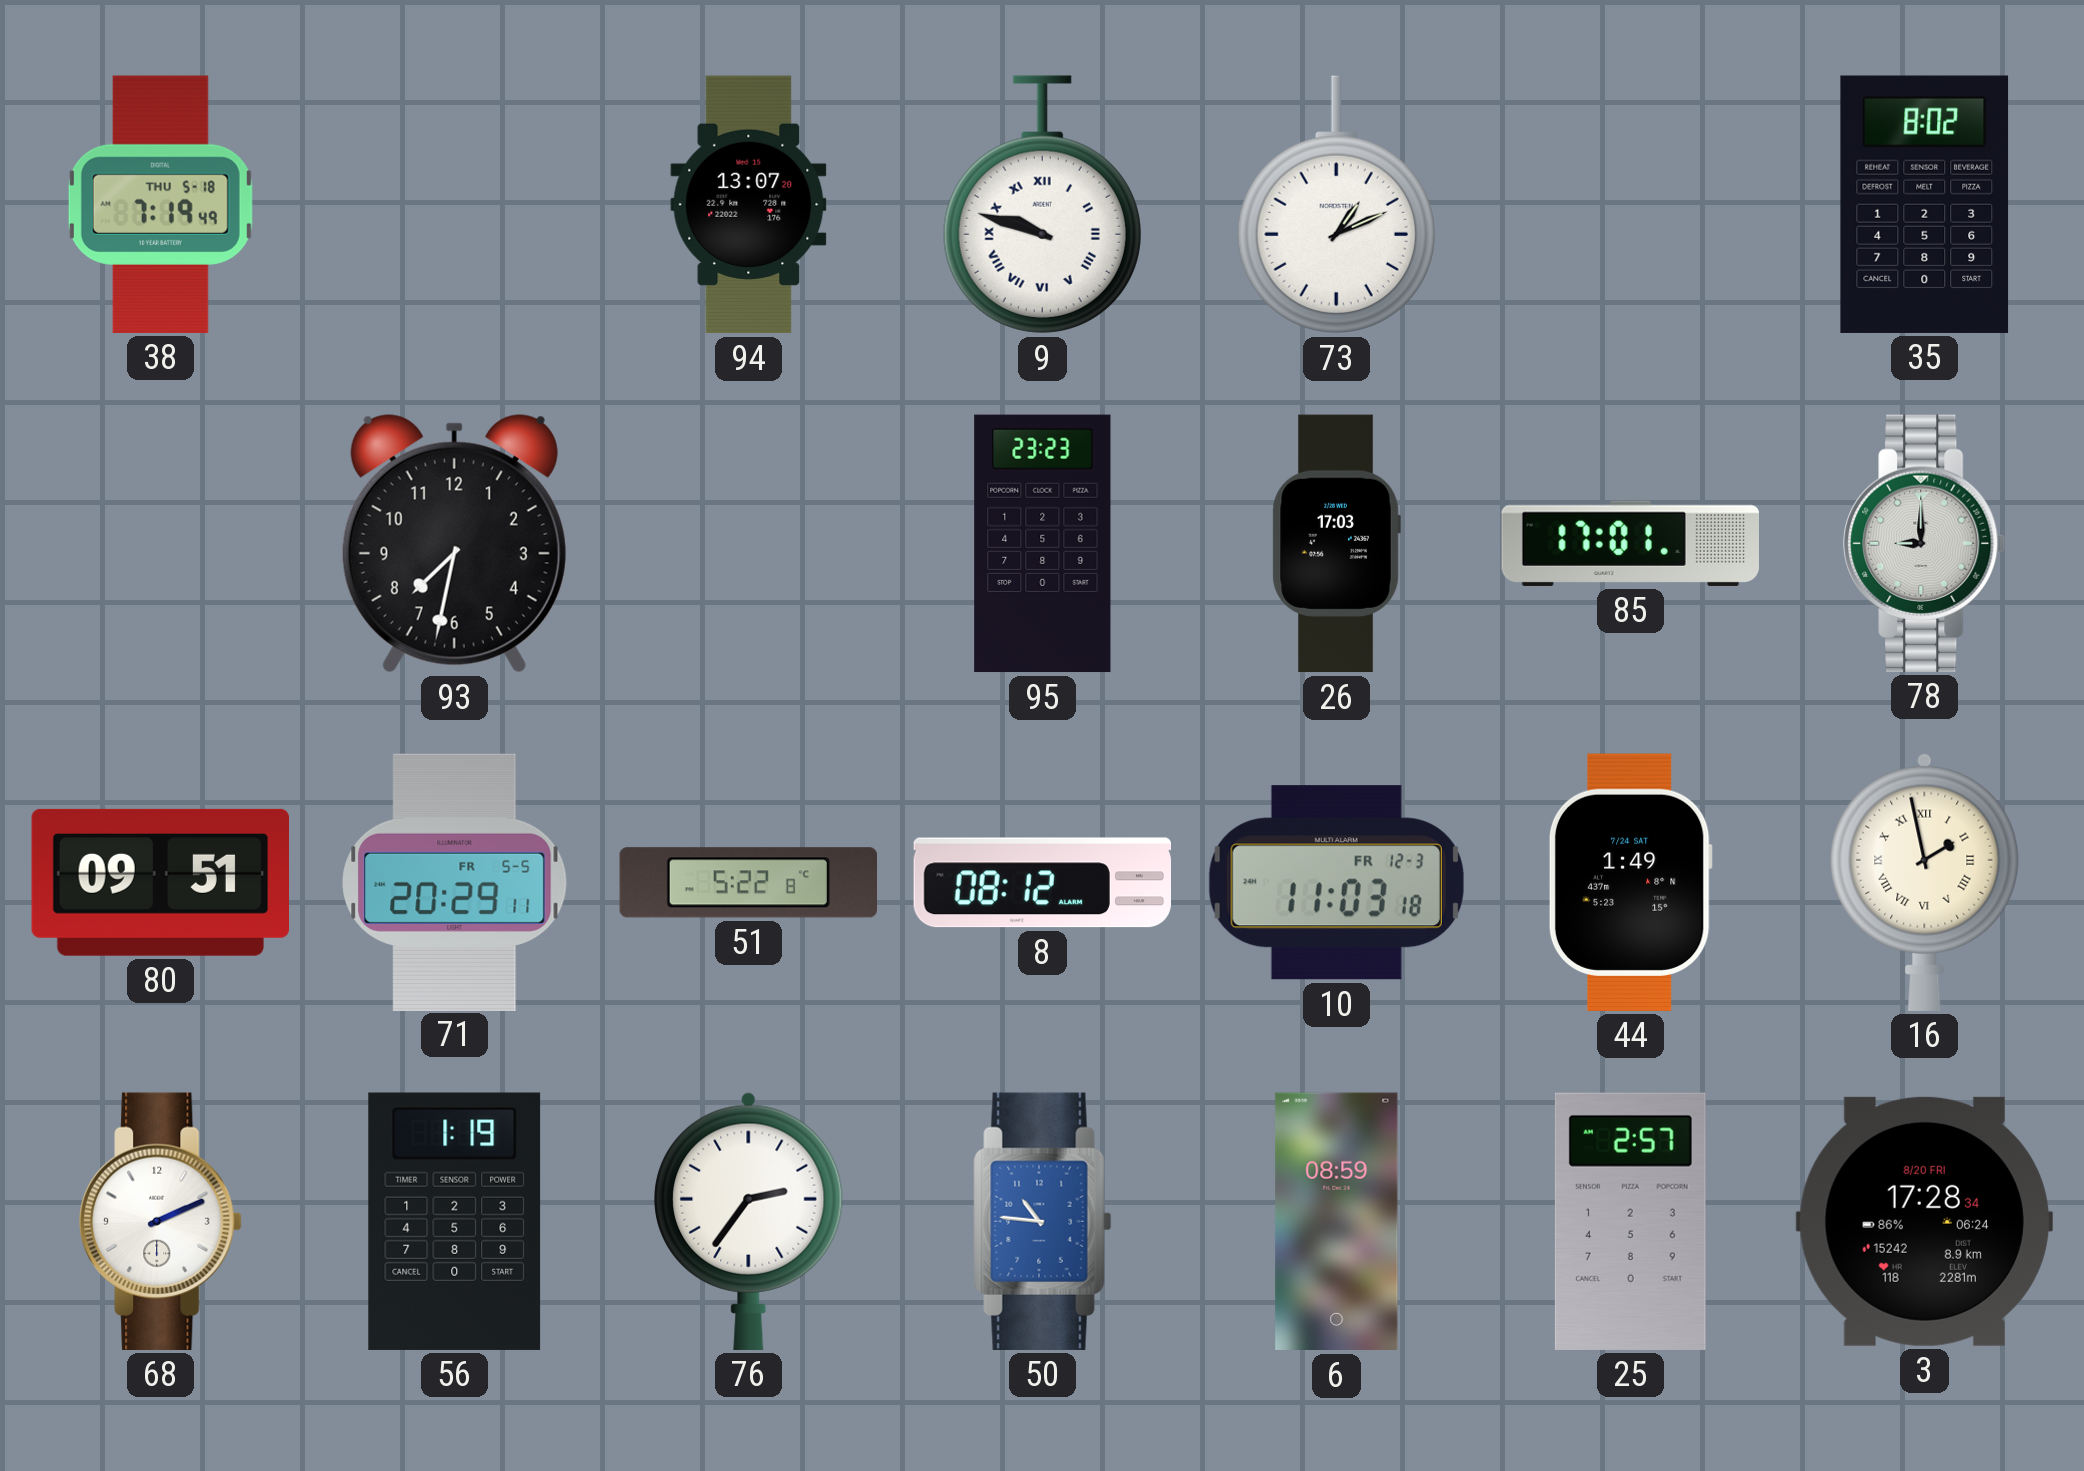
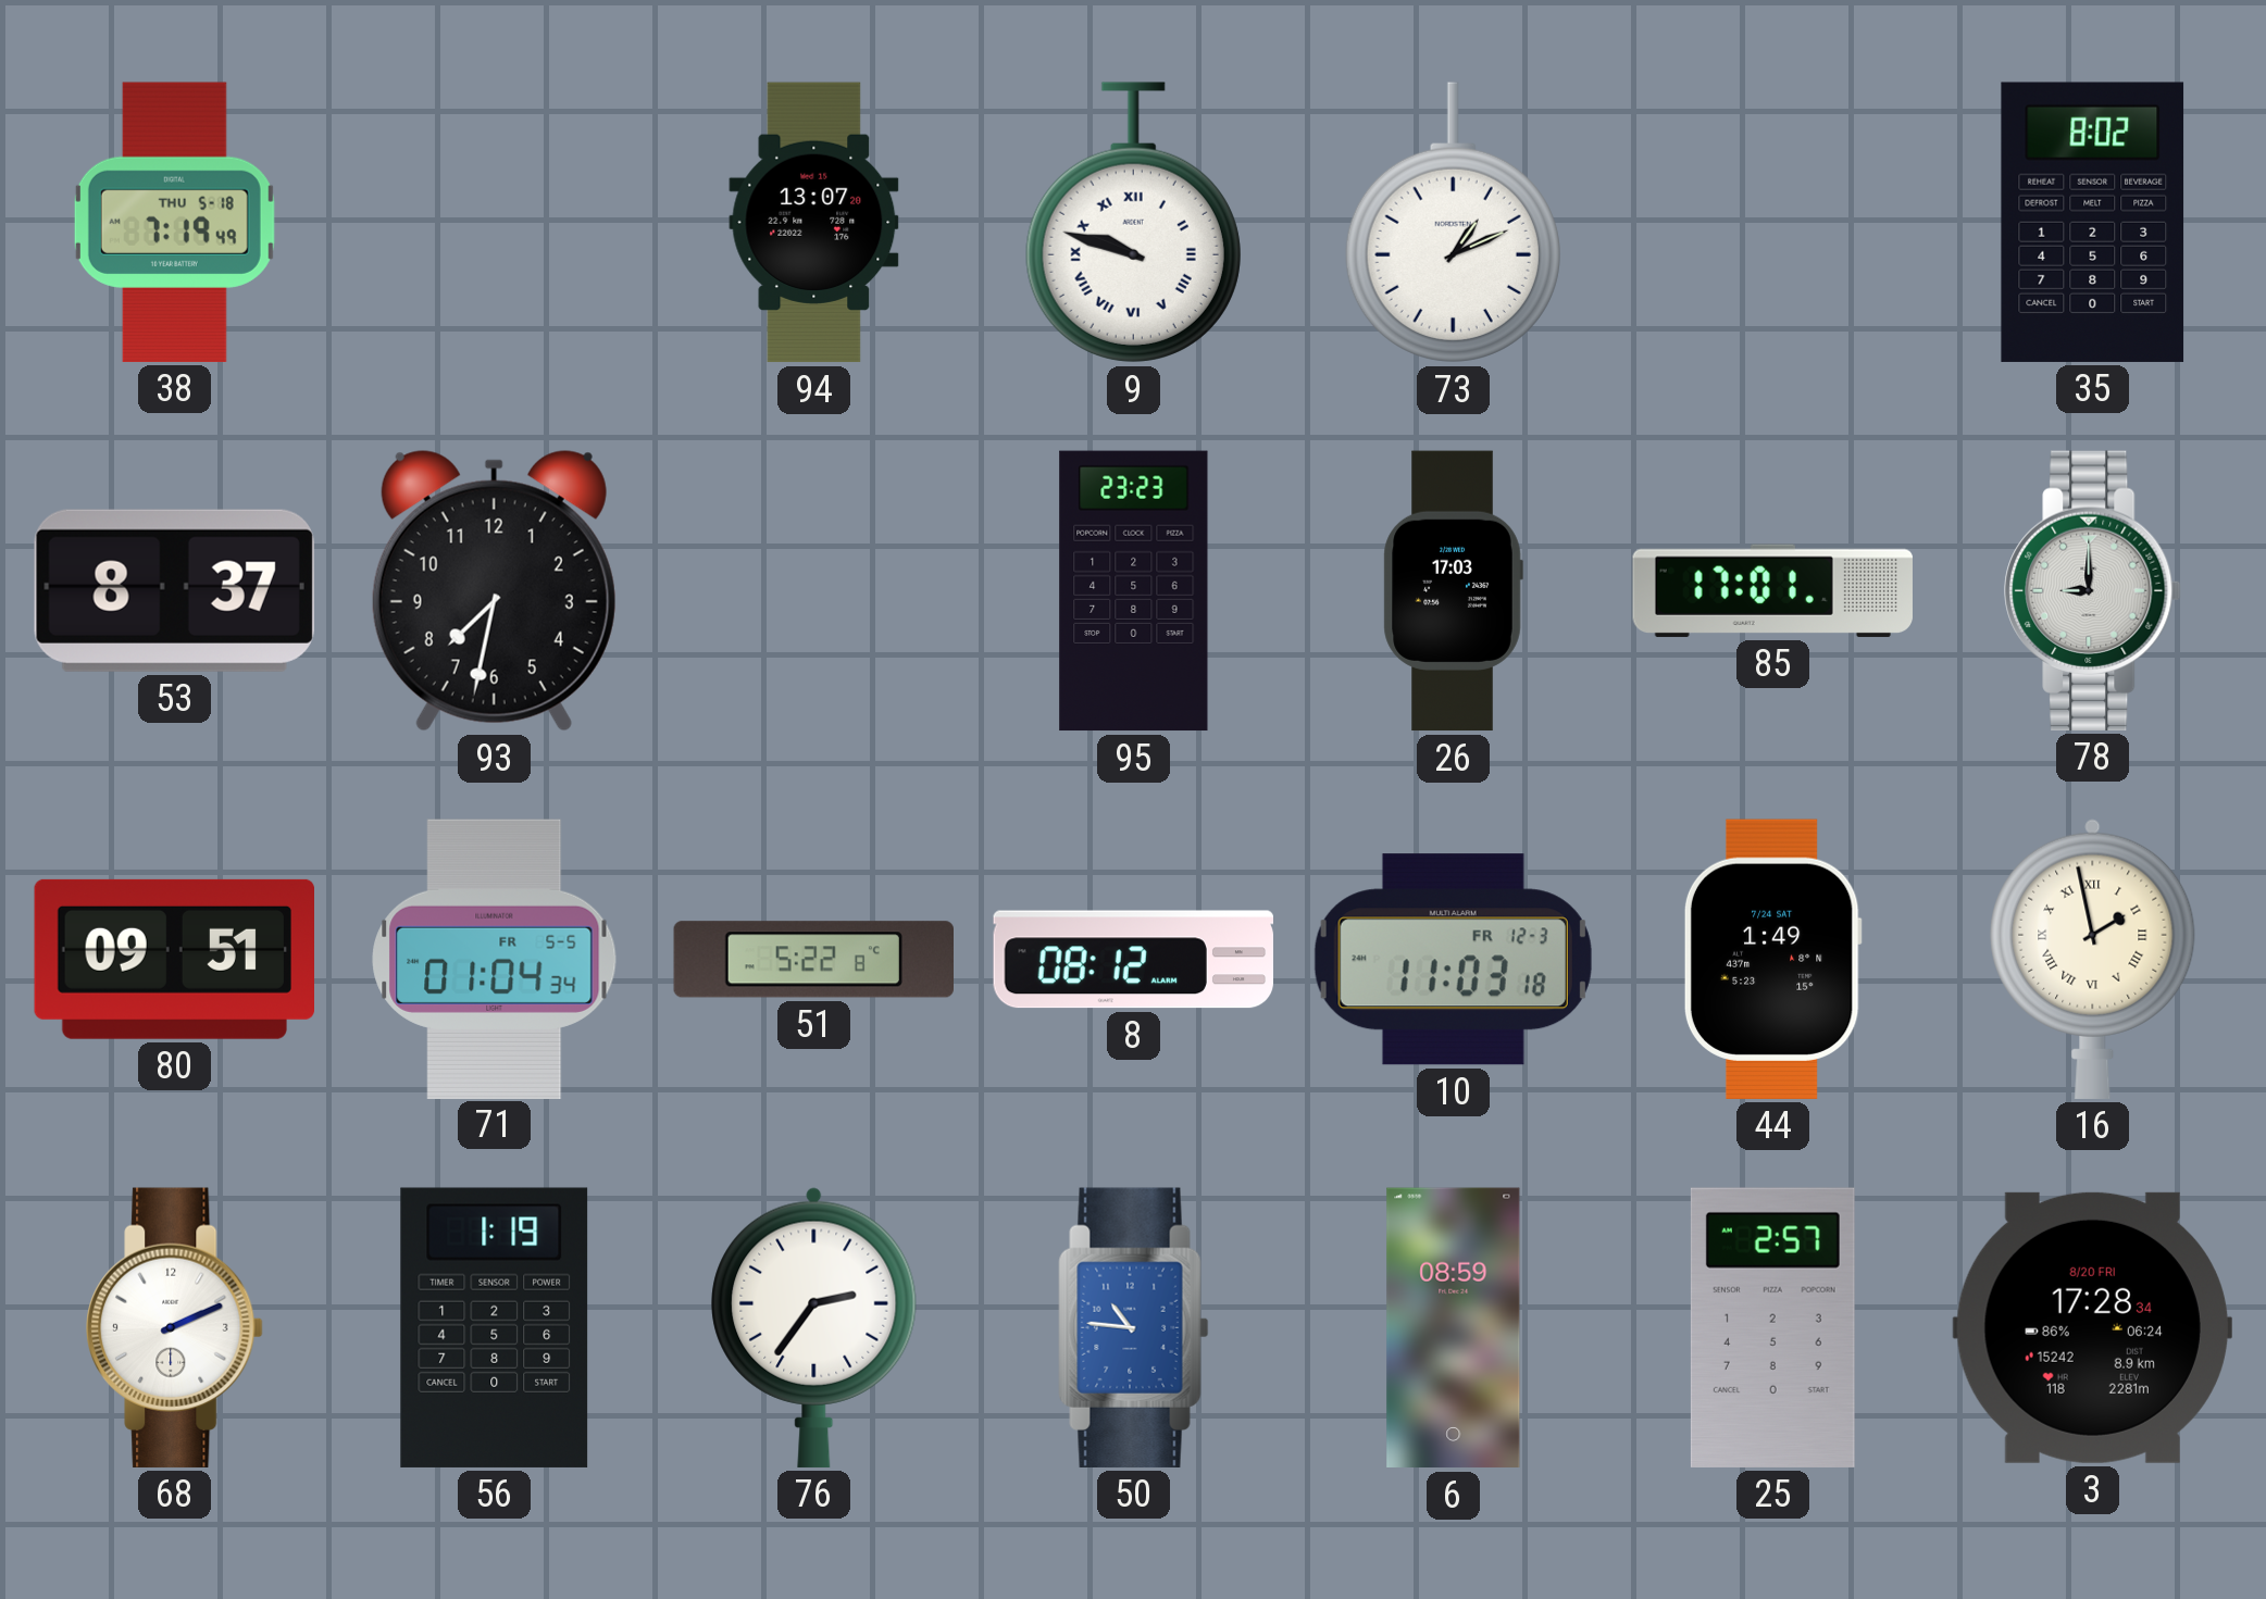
53: none -> 8:37 (174, 590)
71: 20:29 -> 01:04 (495, 959)
